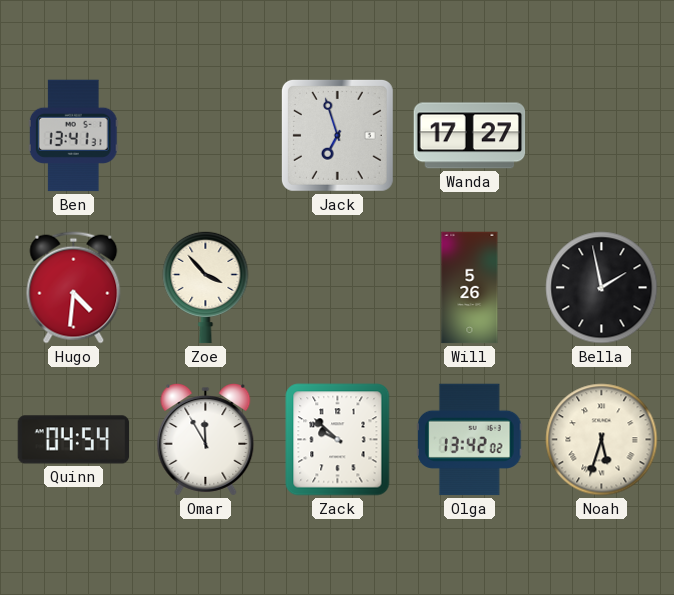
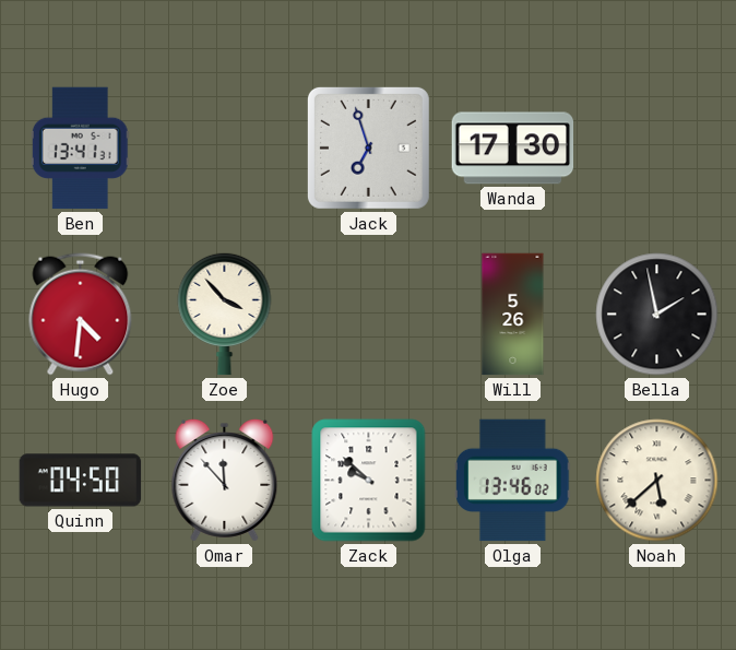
Wanda: 17:27 -> 17:30 (513, 149)
Quinn: 04:54 -> 04:50 (81, 481)
Omar: 11:55 -> 11:53 (225, 481)
Olga: 13:42 -> 13:46 (513, 481)
Noah: 5:33 -> 5:38 (657, 481)
